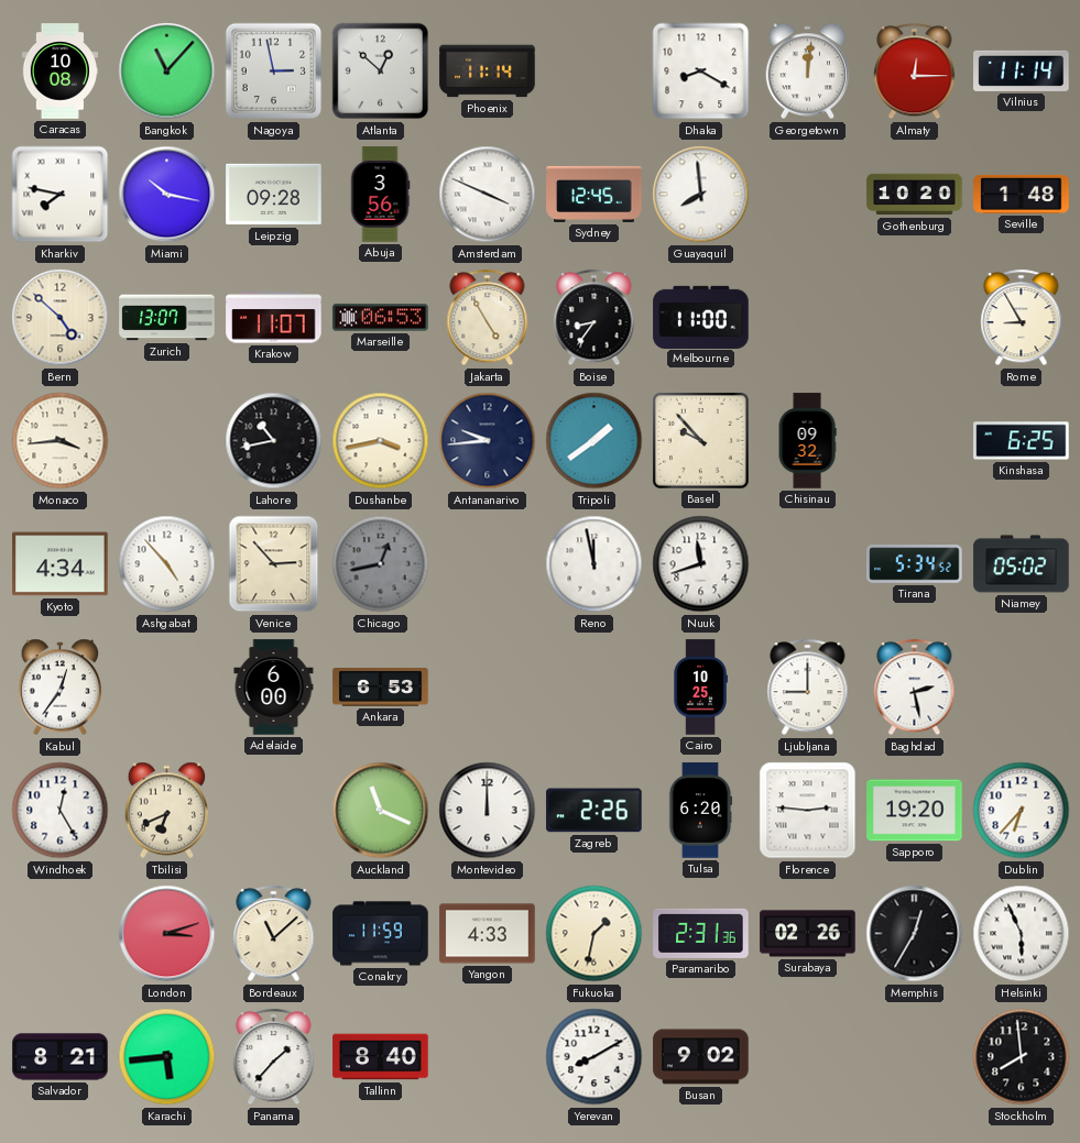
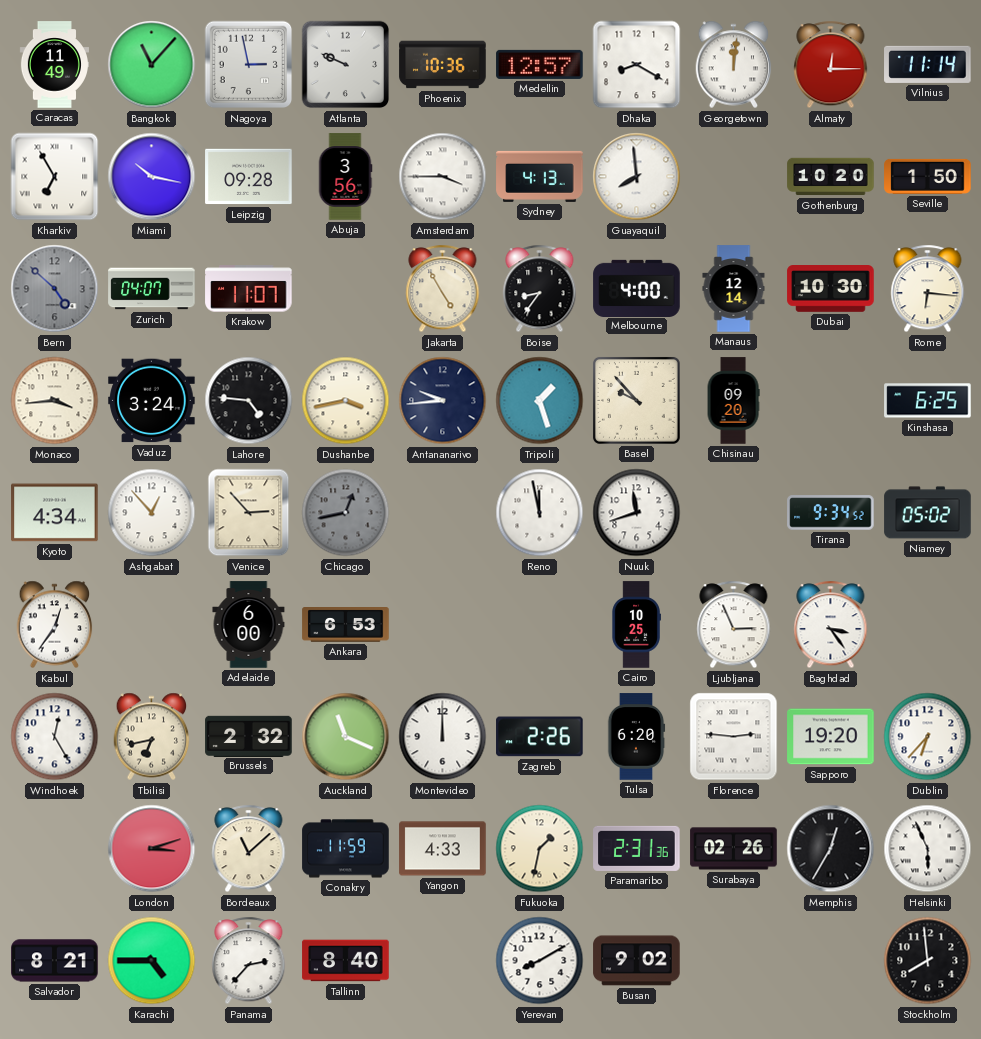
Caracas: 10:08 -> 11:49 (54, 65)
Atlanta: 12:52 -> 9:49 (346, 65)
Phoenix: 11:14 -> 10:36 (443, 65)
Medellin: none -> 12:57 (540, 64)
Kharkiv: 7:47 -> 6:55 (55, 177)
Amsterdam: 3:49 -> 3:45 (443, 177)
Sydney: 12:45 -> 4:13 (540, 176)
Seville: 1:48 -> 1:50 (928, 176)
Bern dial: cream -> grey (55, 289)
Zurich: 13:07 -> 04:07 (152, 289)
Marseille: 06:53 -> none (381, 318)
Melbourne: 11:00 -> 4:00 (637, 288)
Manaus: none -> 12:14 (734, 289)
Dubai: none -> 10:30 (831, 289)
Rome: 8:55 -> 6:16 (928, 289)
Vaduz: none -> 3:24 (152, 401)
Lahore: 10:43 -> 4:46 (249, 401)
Tripoli: 1:39 -> 1:27 (540, 401)
Chisinau: 09:32 -> 09:20 (733, 401)
Ashgabat: 4:53 -> 12:53 (152, 513)
Tirana: 5:34 -> 9:34 (831, 513)
Ljubljana: 9:00 -> 2:56 (734, 625)
Baghdad: 2:28 -> 3:24 (831, 625)
Tbilisi: 6:41 -> 6:43 (152, 737)
Brussels: none -> 2:32 (249, 736)
Karachi: 5:44 -> 4:45 (152, 961)
Panama: 1:37 -> 2:37 (249, 961)
